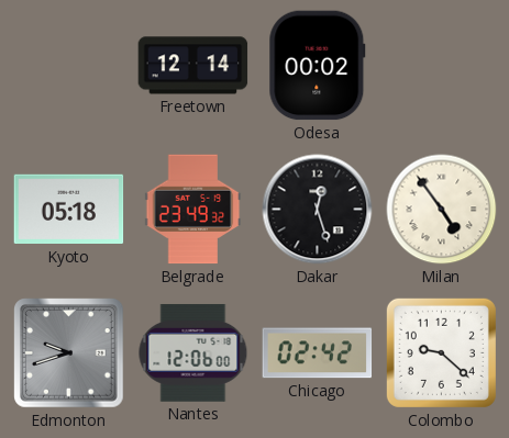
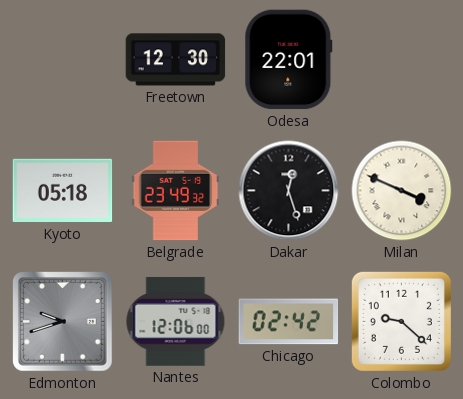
Freetown: 12:14 -> 12:30 (176, 60)
Odesa: 00:02 -> 22:01 (289, 60)
Milan: 4:54 -> 3:49 (402, 191)
